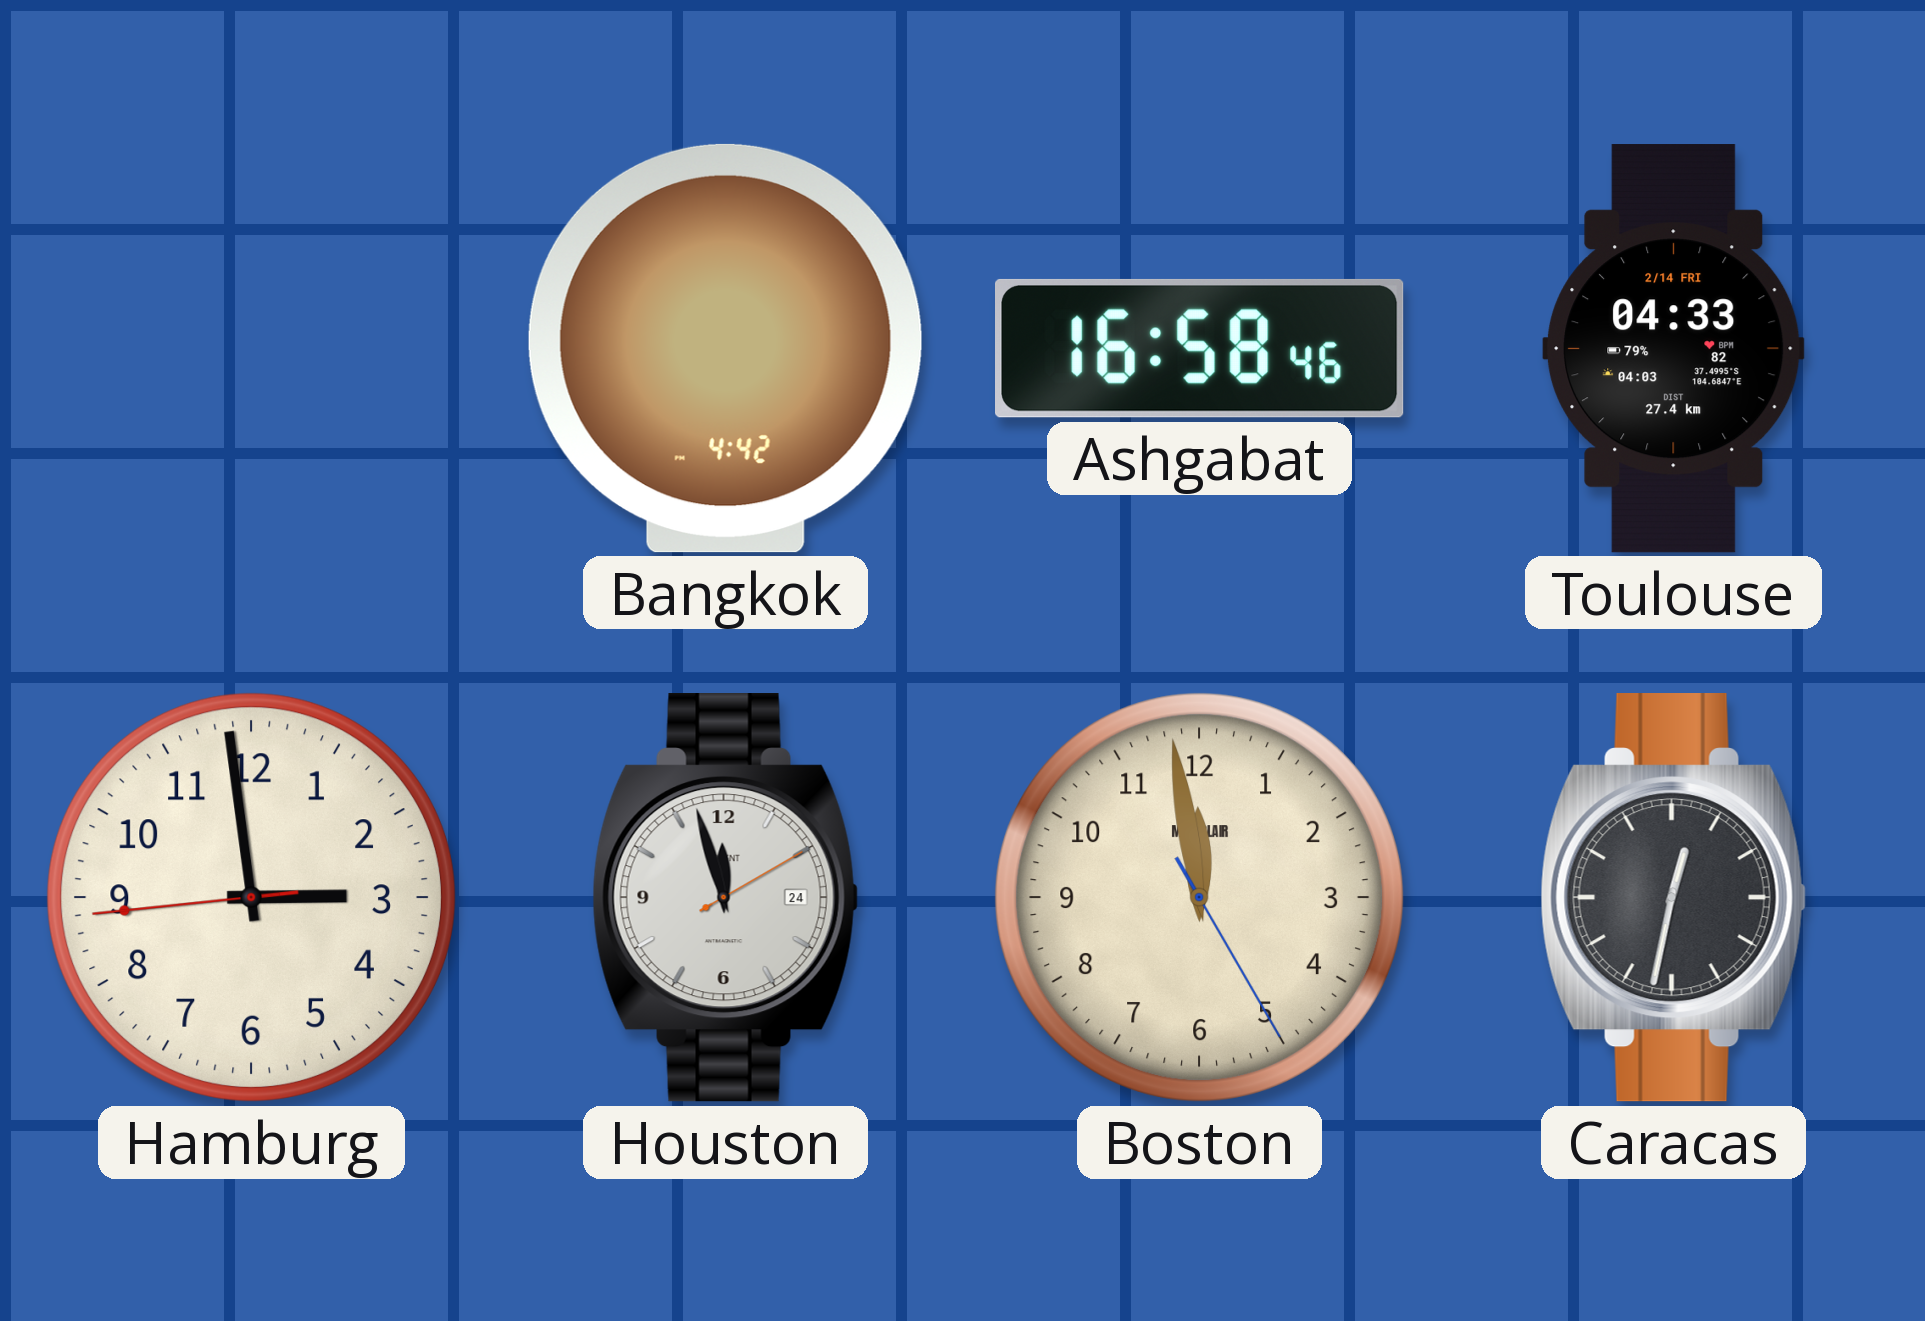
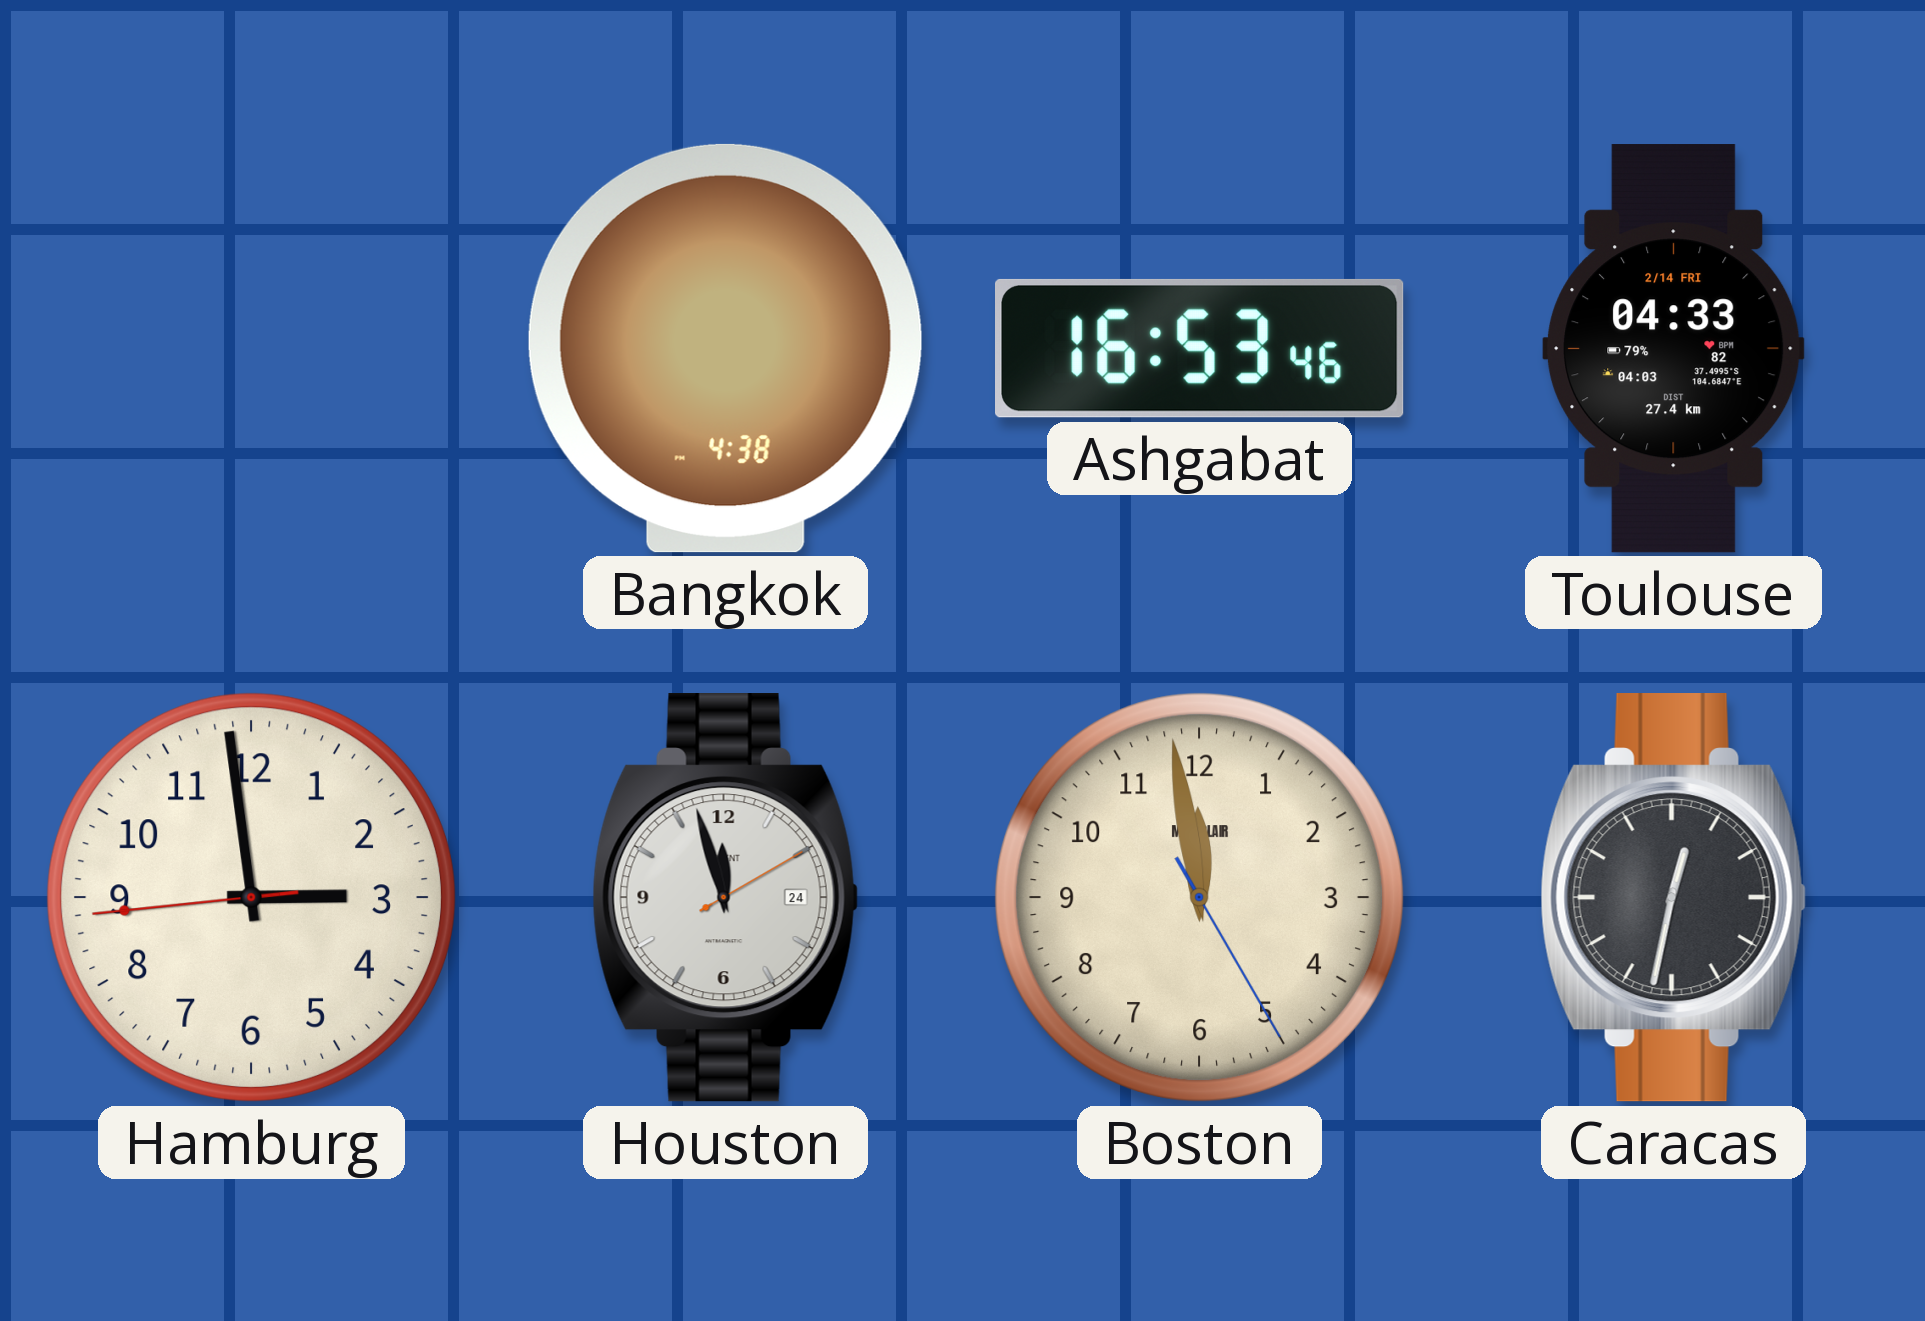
Bangkok: 4:42 -> 4:38 (725, 348)
Ashgabat: 16:58 -> 16:53 (1200, 348)
